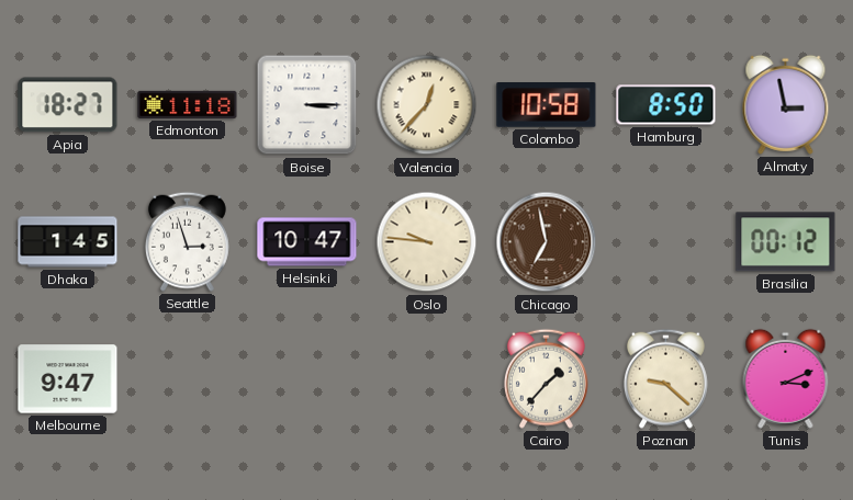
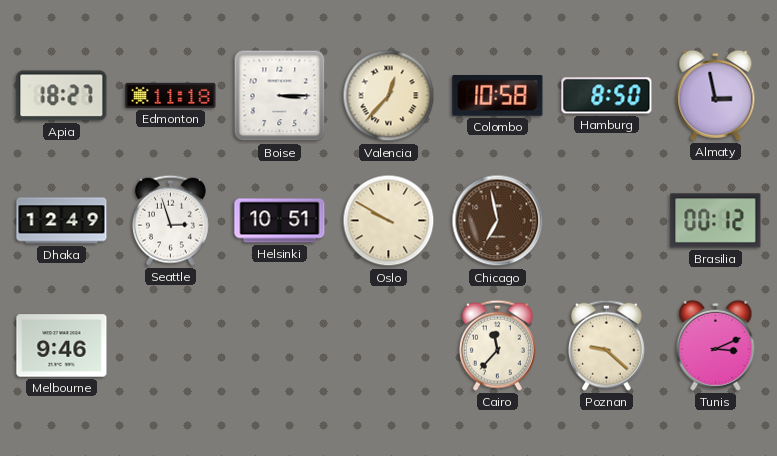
Dhaka: 1:45 -> 12:49 (62, 221)
Helsinki: 10:47 -> 10:51 (280, 221)
Oslo: 9:46 -> 9:50 (389, 221)
Melbourne: 9:47 -> 9:46 (62, 346)
Cairo: 1:37 -> 11:37 (497, 345)
